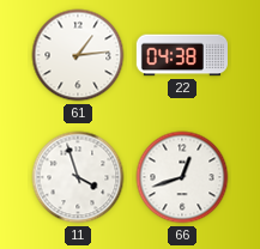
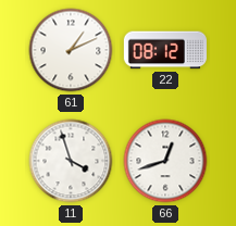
61: 1:14 -> 1:11 (71, 50)
22: 04:38 -> 08:12 (165, 50)
